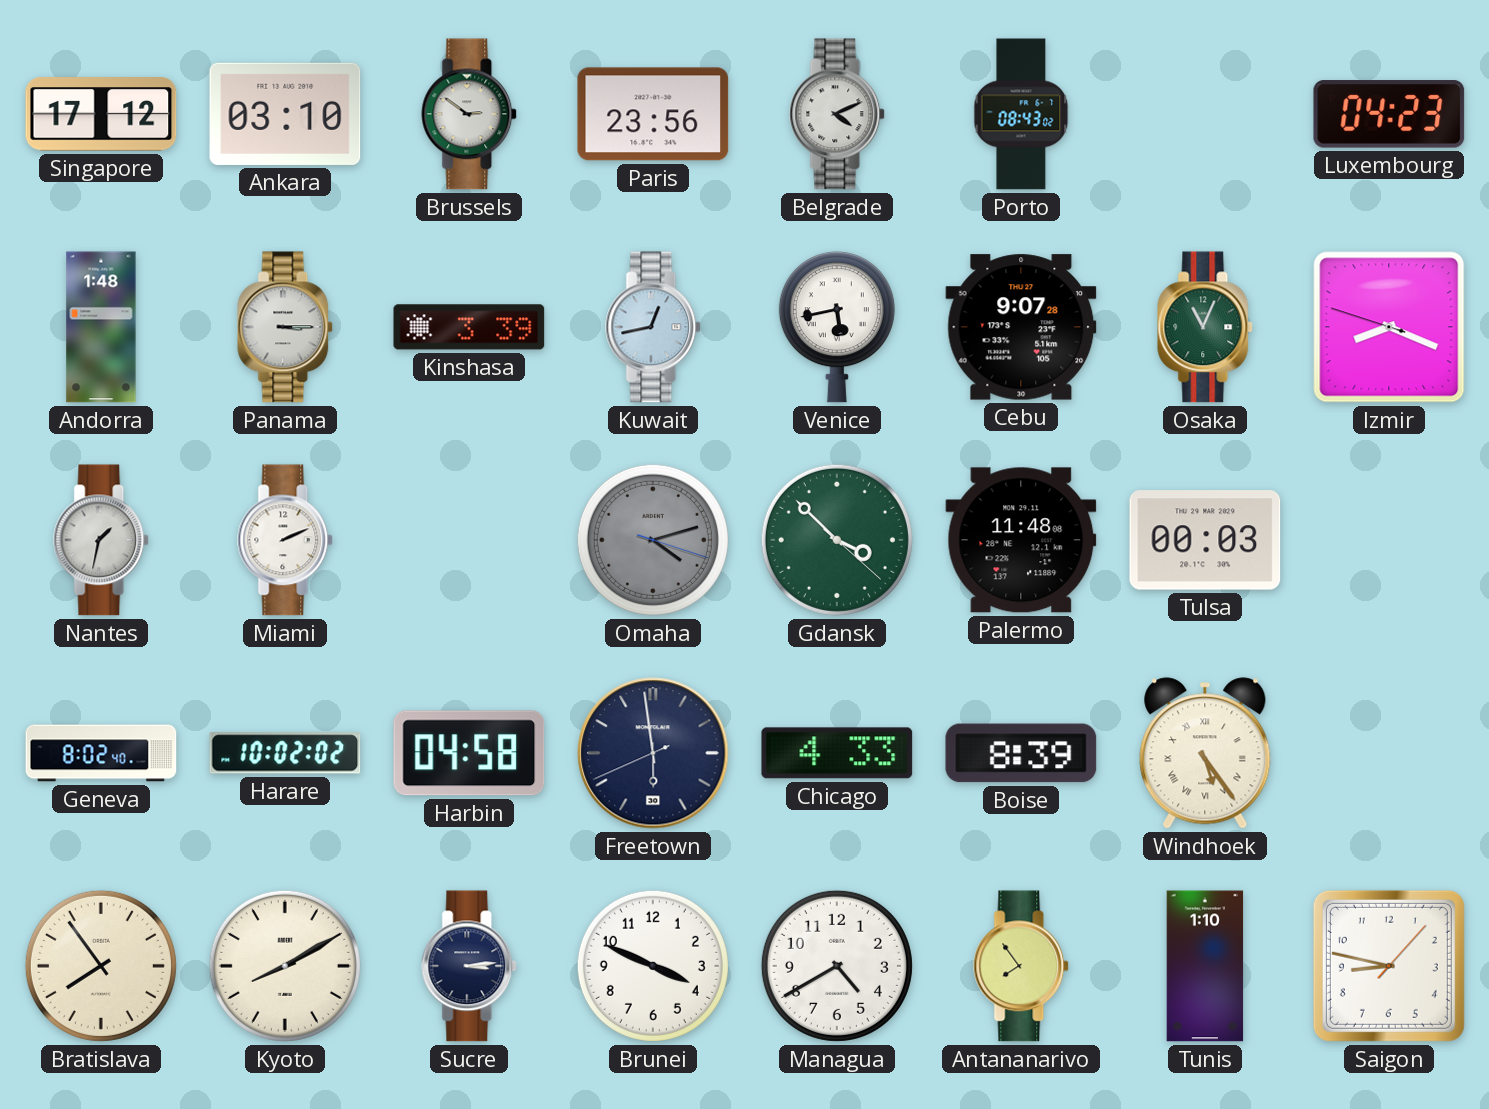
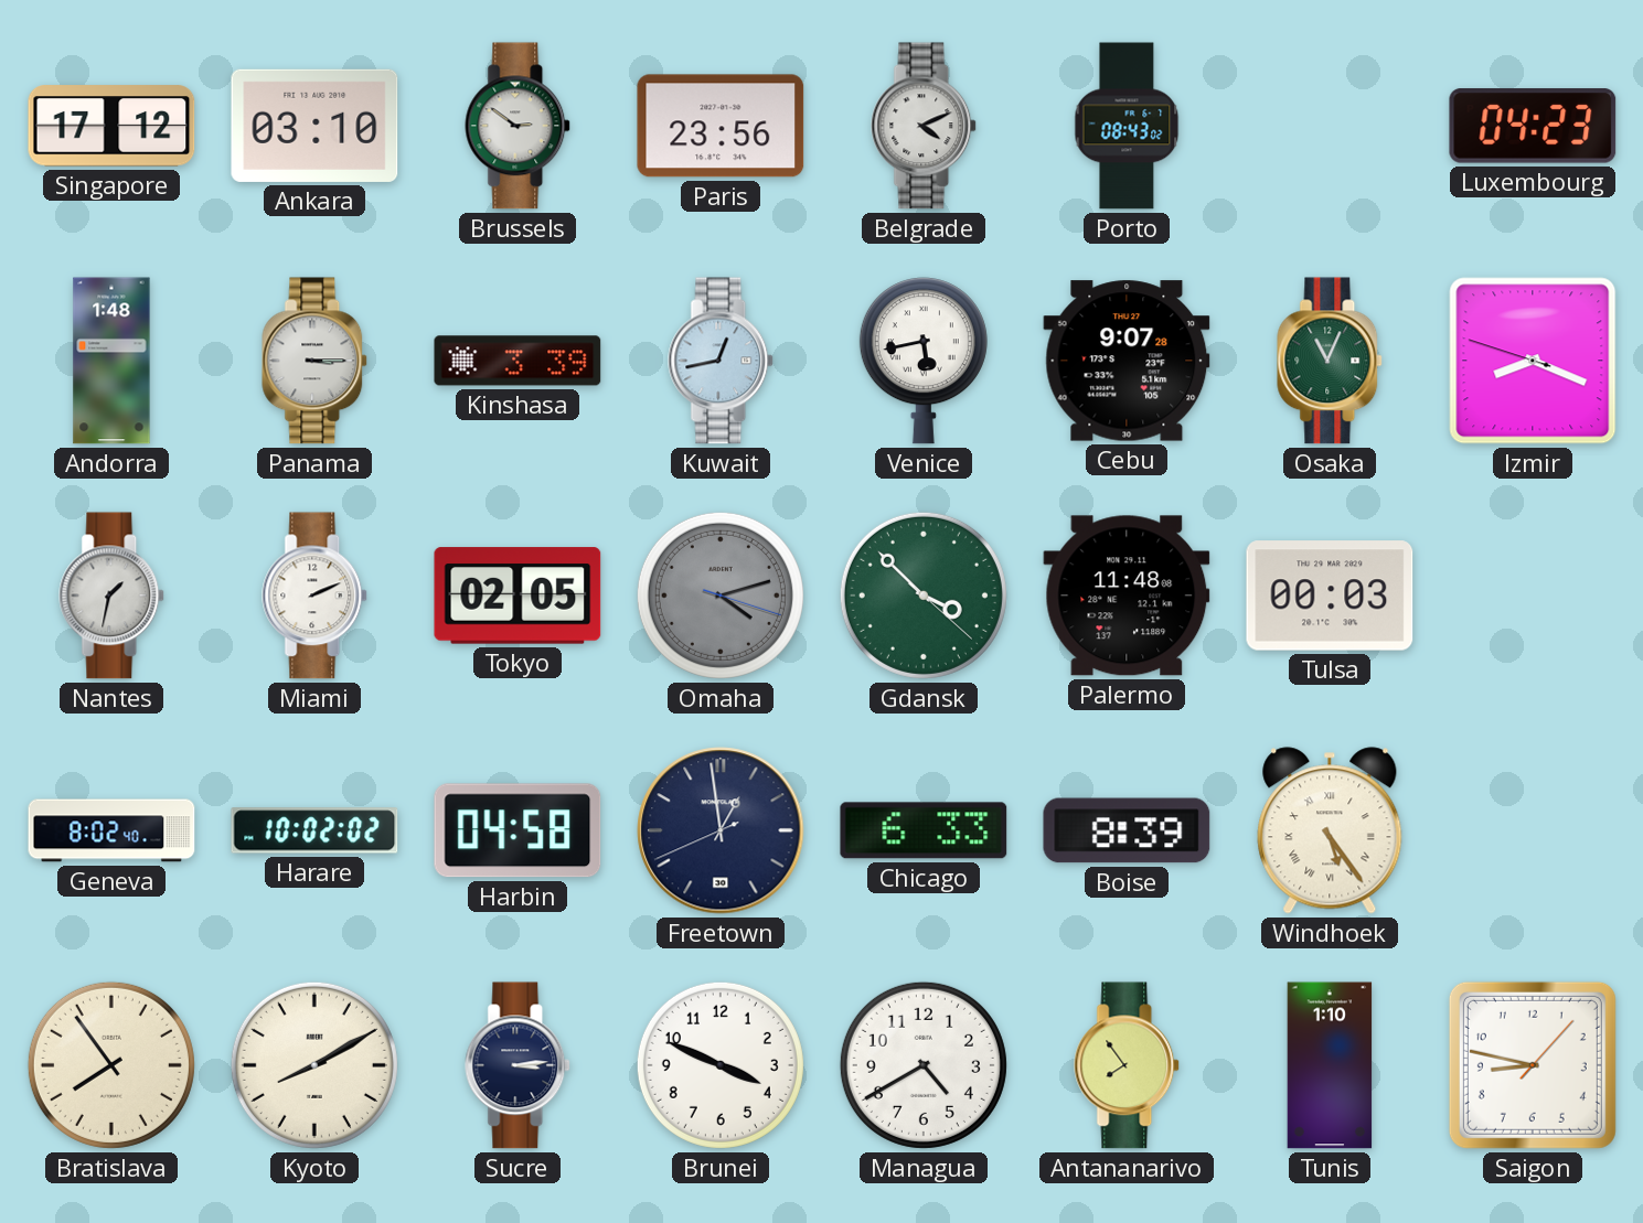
Tokyo: none -> 02:05 (518, 596)
Freetown: 5:58 -> 12:58 (721, 830)
Chicago: 4:33 -> 6:33 (924, 830)
